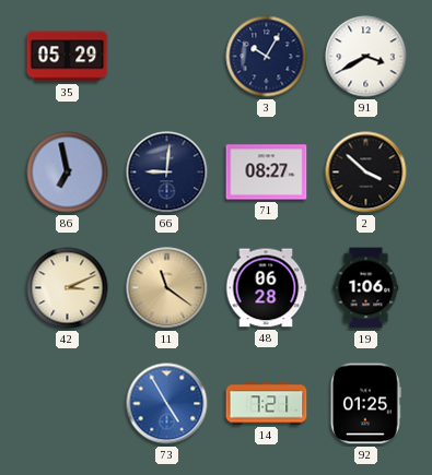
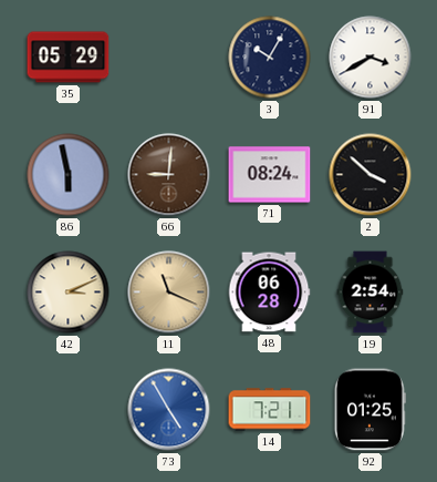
86: 6:58 -> 5:58 (69, 175)
66 dial: navy -> brown (169, 175)
71: 08:27 -> 08:24 (270, 175)
11: 11:21 -> 11:19 (169, 293)
19: 1:06 -> 2:54 (371, 293)
